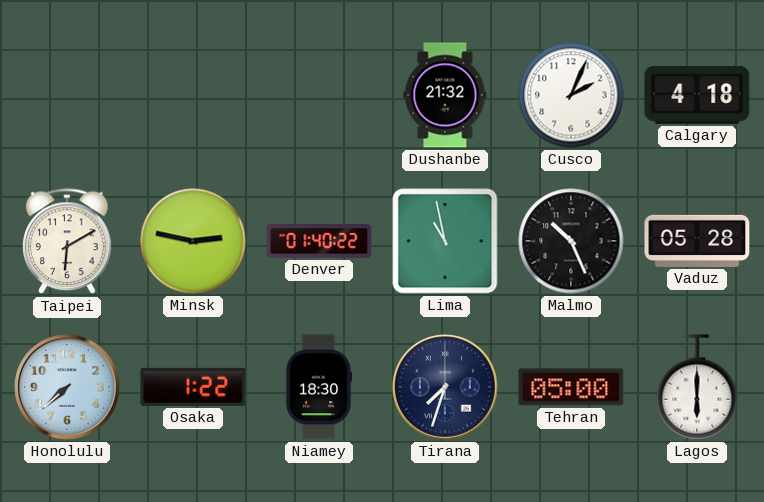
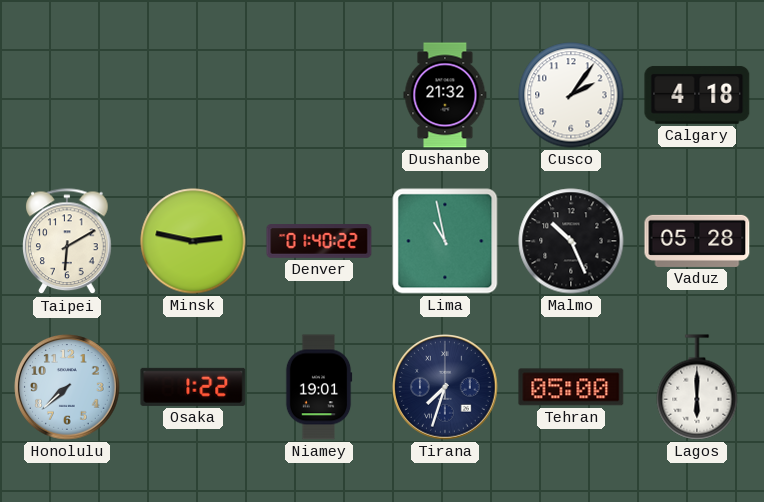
Cusco: 2:04 -> 2:06 (571, 95)
Niamey: 18:30 -> 19:01 (319, 387)
